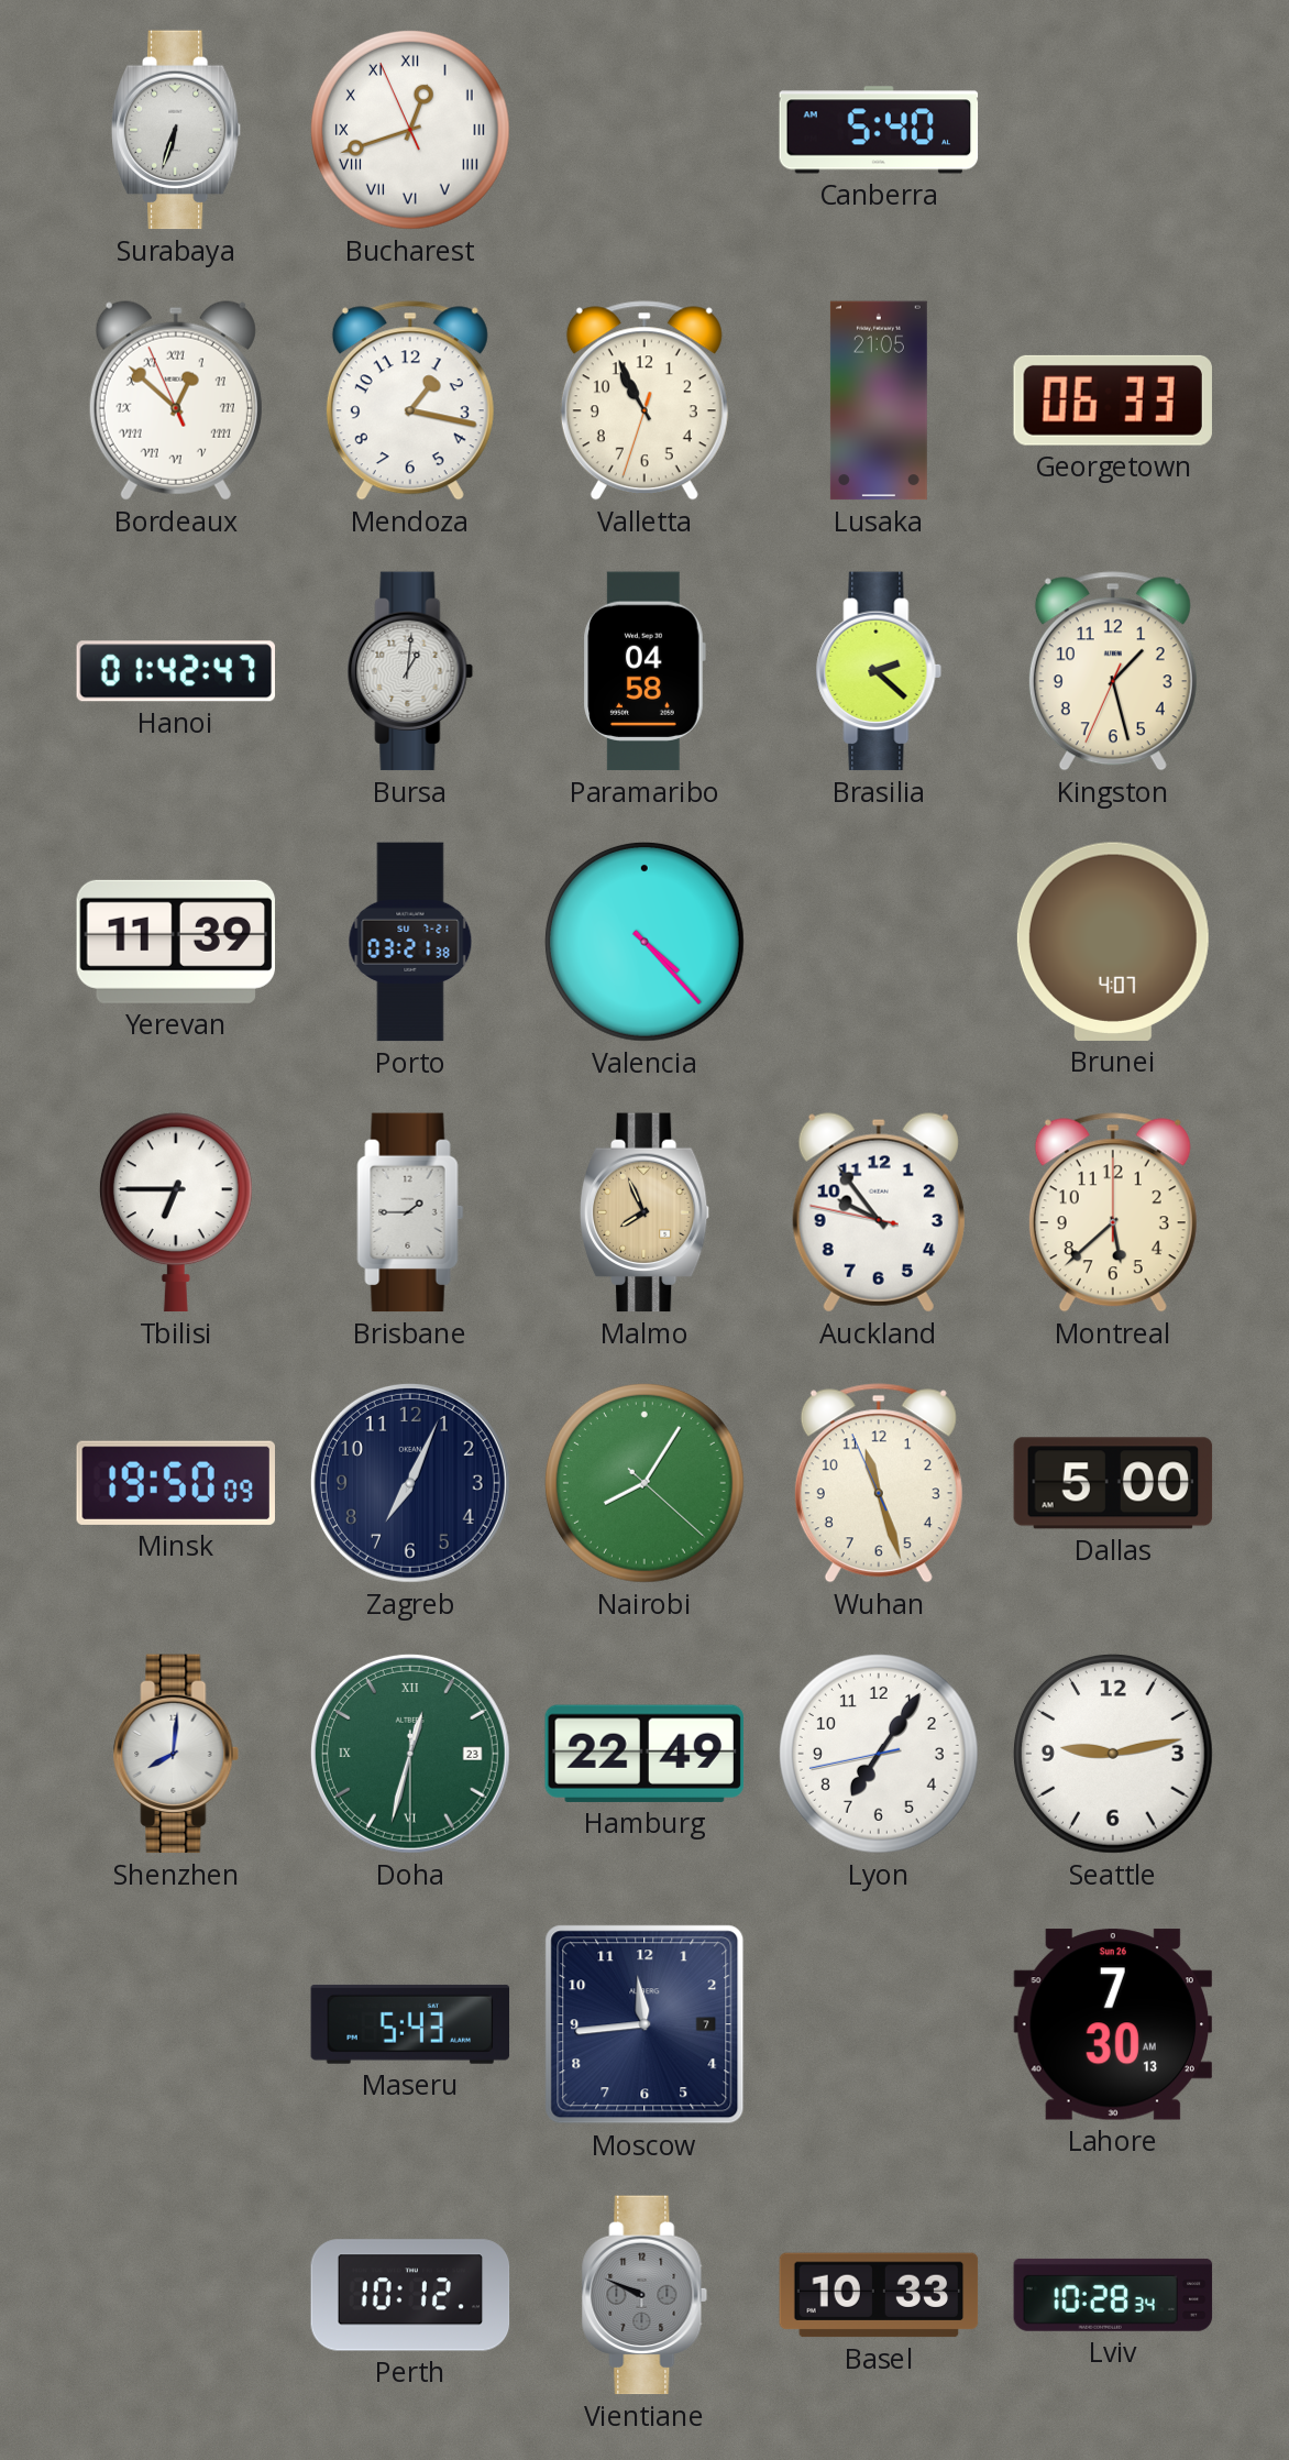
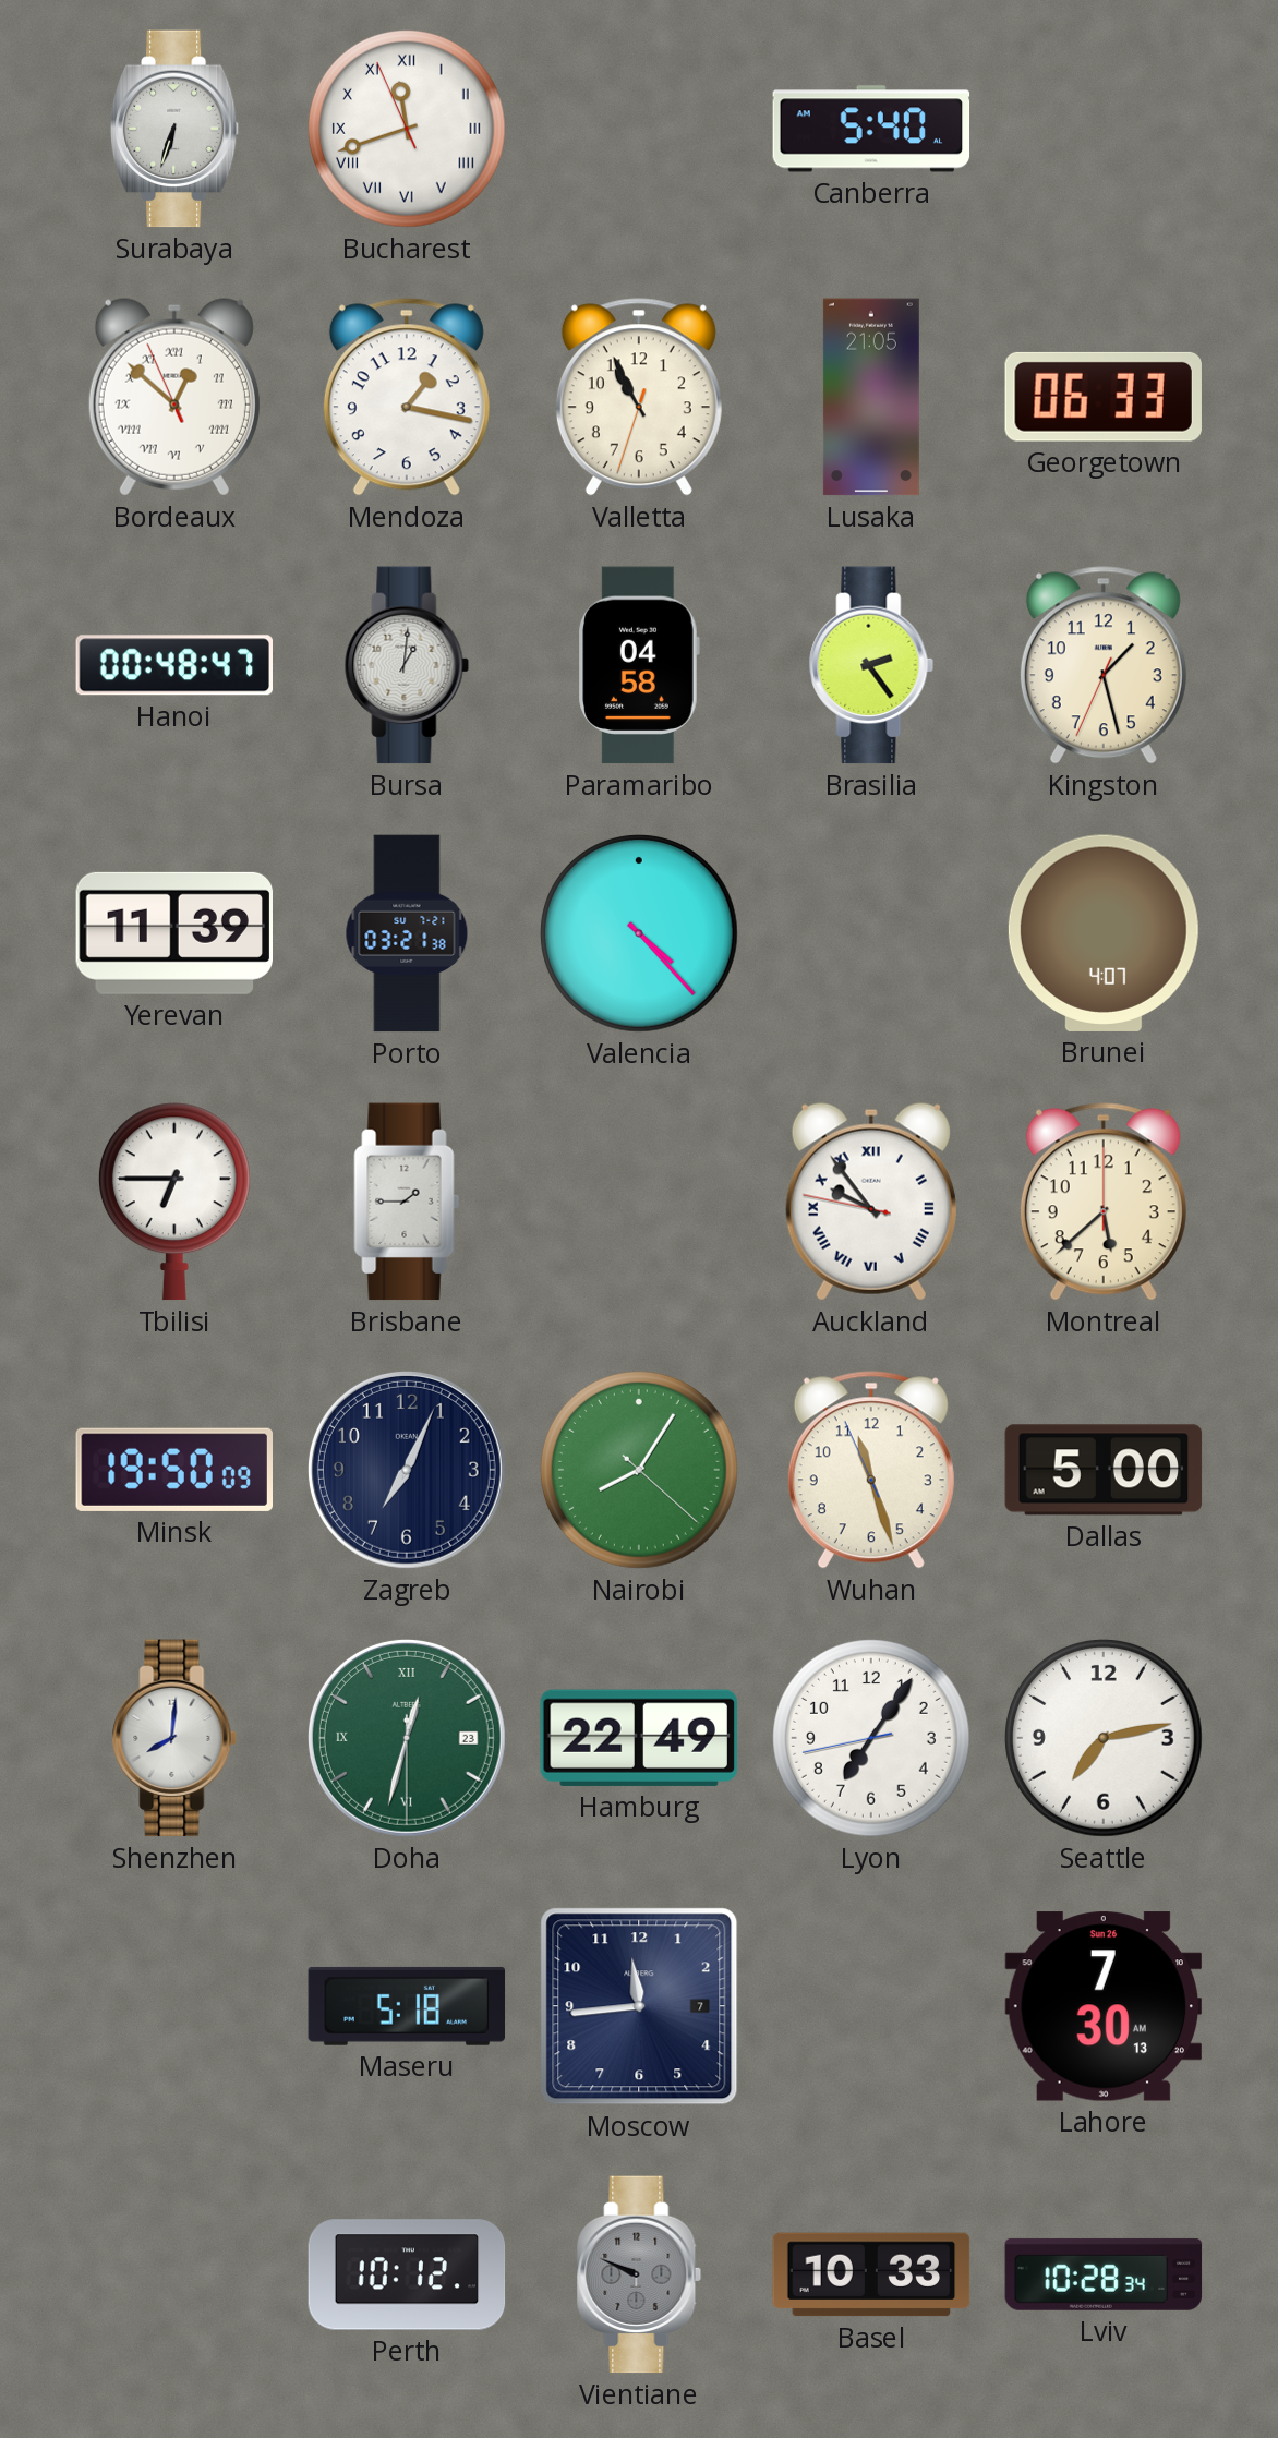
Bucharest: 12:41 -> 11:41 (407, 129)
Hanoi: 01:42 -> 00:48 (174, 665)
Brasilia: 2:22 -> 2:24 (871, 665)
Malmo: 7:56 -> none (644, 1212)
Auckland numerals: Arabic -> Roman (871, 1202)
Seattle: 9:13 -> 7:13 (1104, 1738)
Maseru: 5:43 -> 5:18 (407, 2006)
